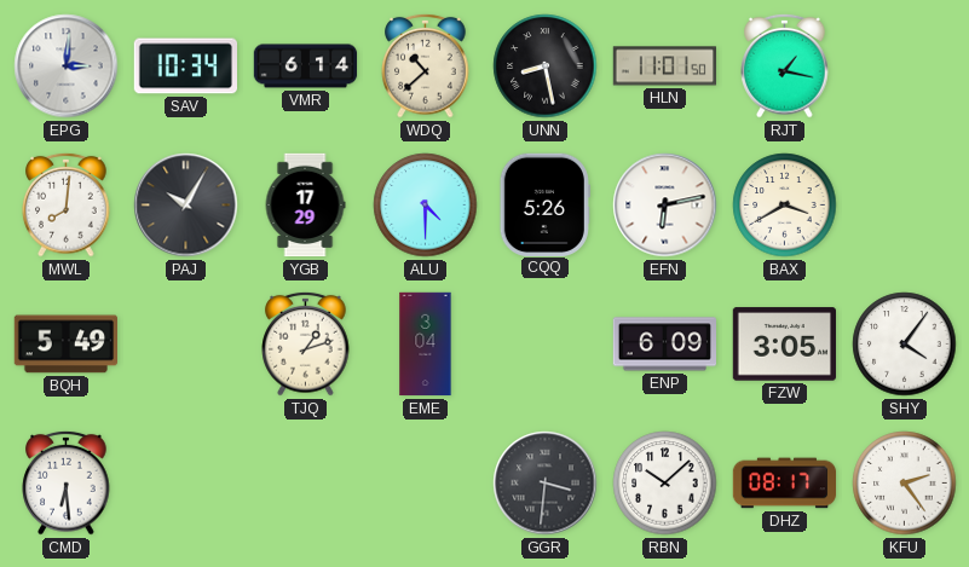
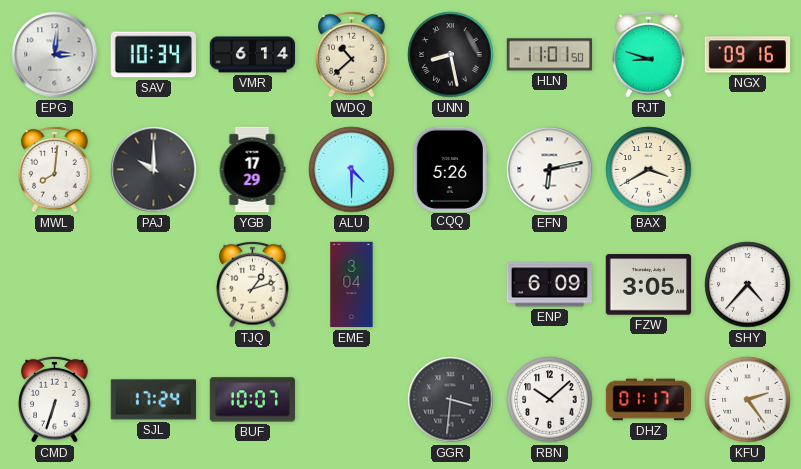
RJT: 1:17 -> 8:48 (649, 54)
NGX: none -> 09:16 (748, 55)
PAJ: 10:05 -> 10:00 (154, 170)
BQH: 5:49 -> none (65, 345)
SHY: 4:06 -> 4:37 (748, 285)
CMD: 6:29 -> 6:33 (55, 399)
SJL: none -> 17:24 (153, 400)
BUF: none -> 10:07 (252, 400)
DHZ: 08:17 -> 01:17 (649, 400)
